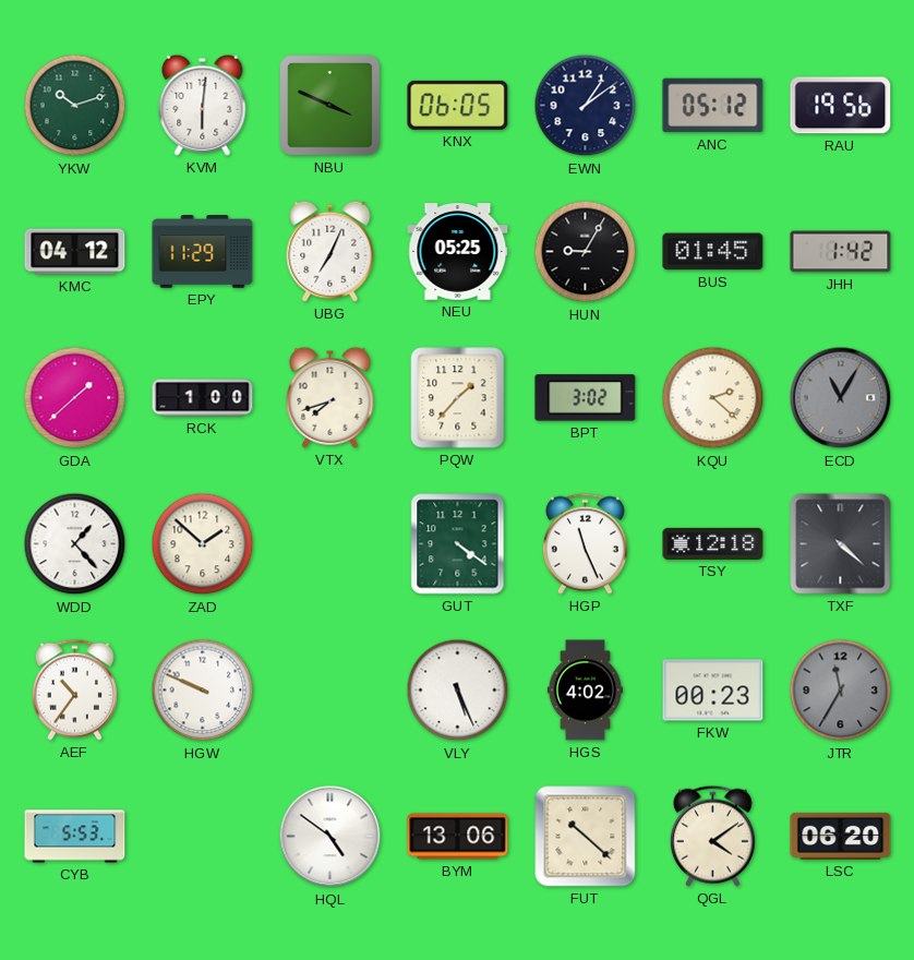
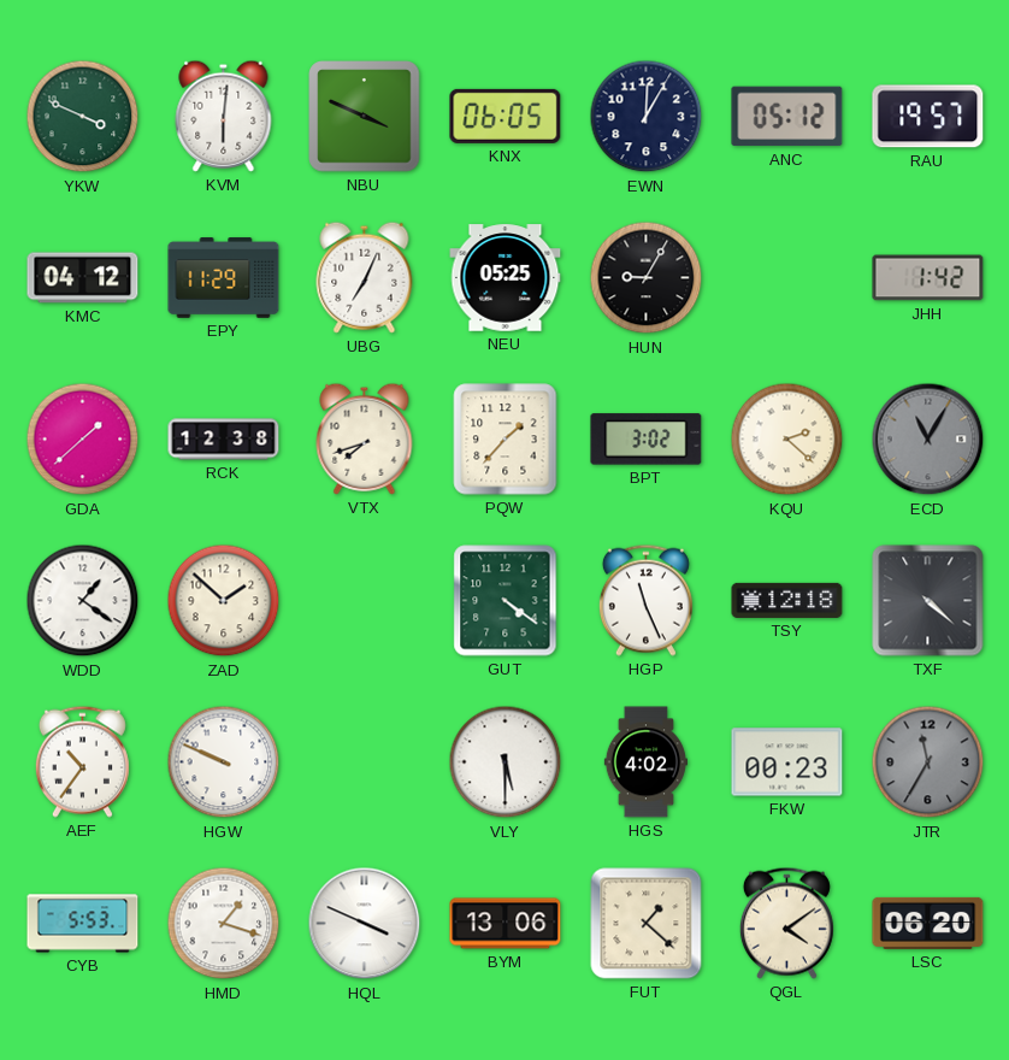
YKW: 10:12 -> 3:49 (83, 117)
EWN: 1:09 -> 12:05 (647, 117)
RAU: 19:56 -> 19:57 (928, 117)
BUS: 01:45 -> none (713, 252)
RCK: 1:00 -> 12:38 (224, 440)
WDD: 1:23 -> 1:21 (83, 601)
VLY: 5:26 -> 5:30 (506, 762)
HMD: none -> 1:18 (224, 924)
HQL: 4:51 -> 3:49 (365, 924)
FUT: 10:22 -> 1:22 (647, 924)
